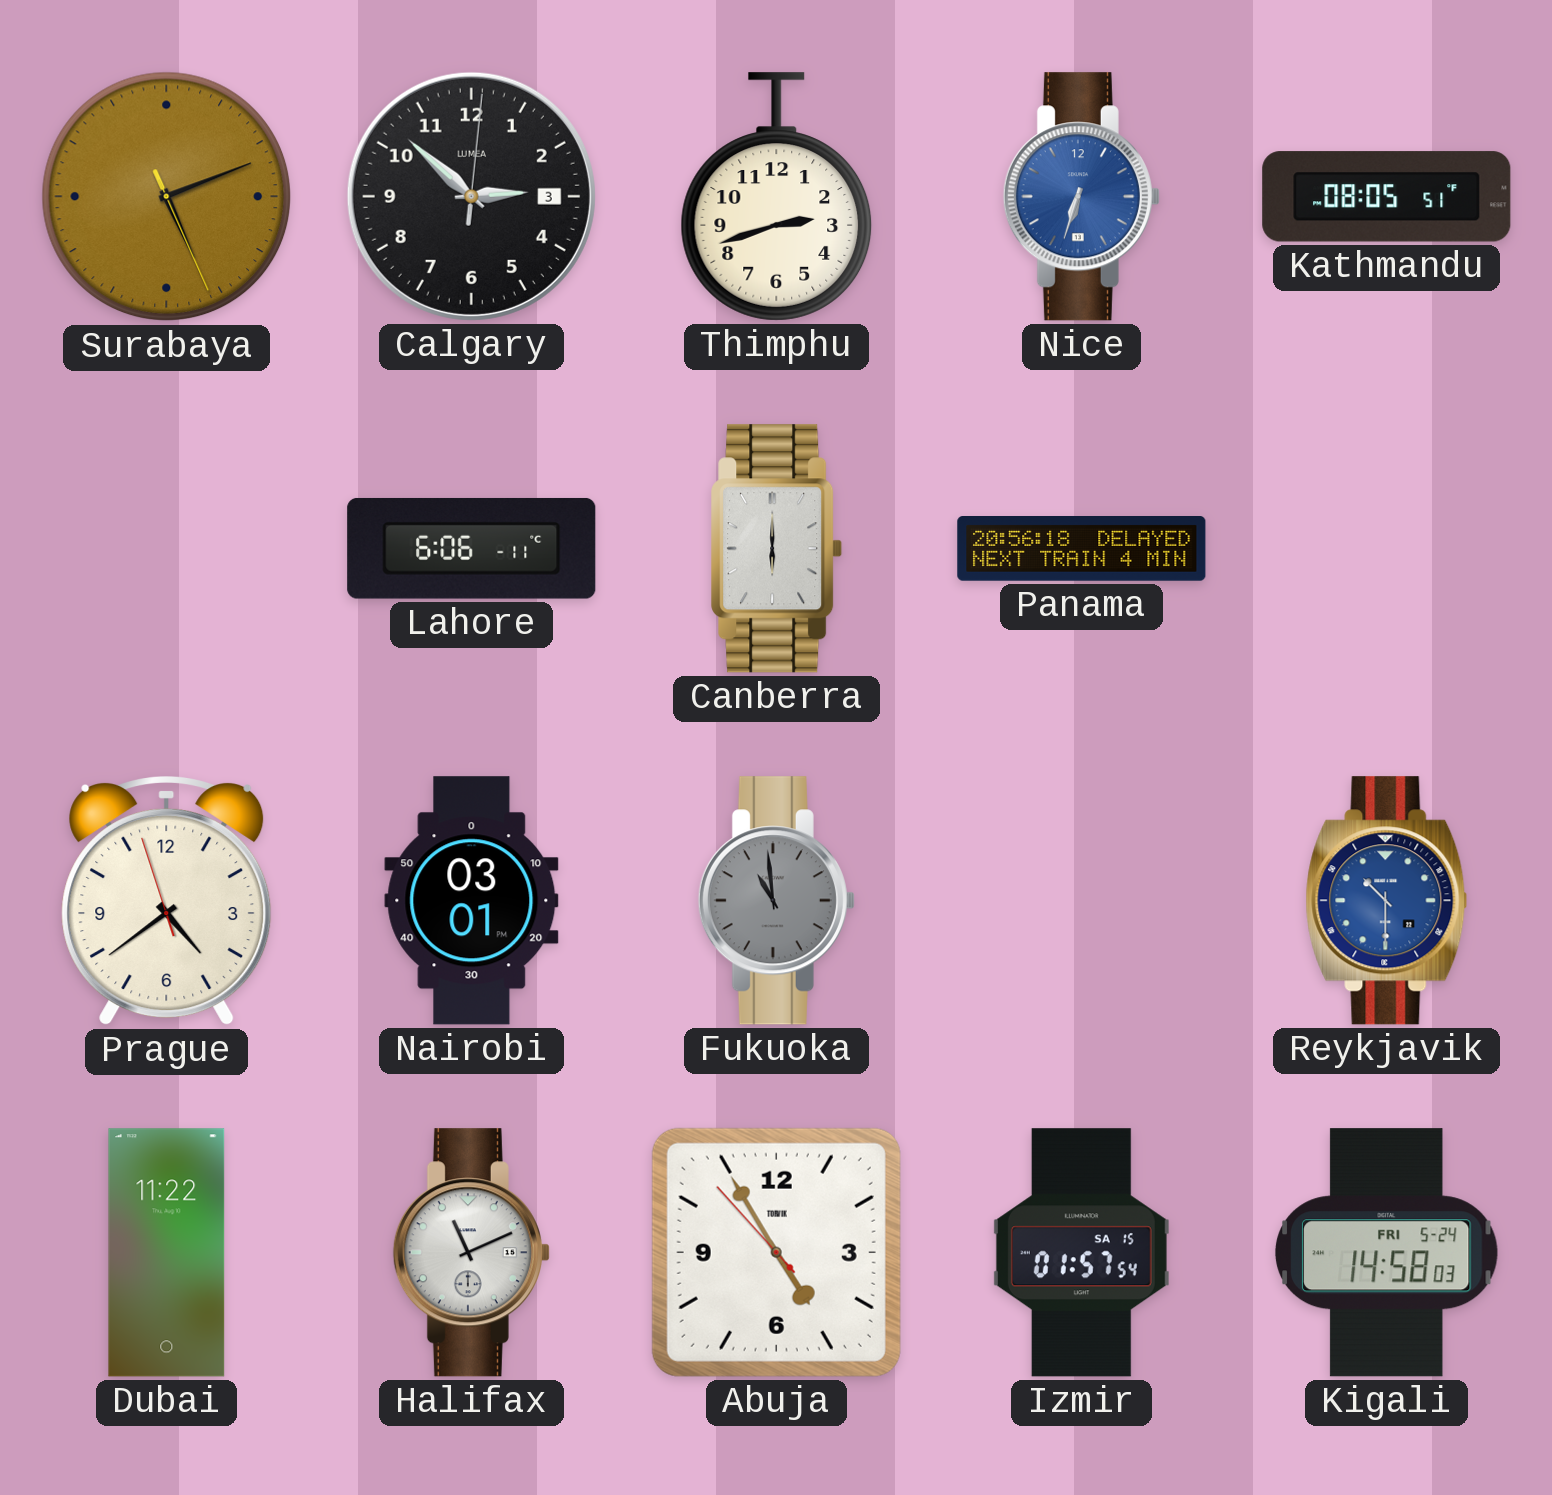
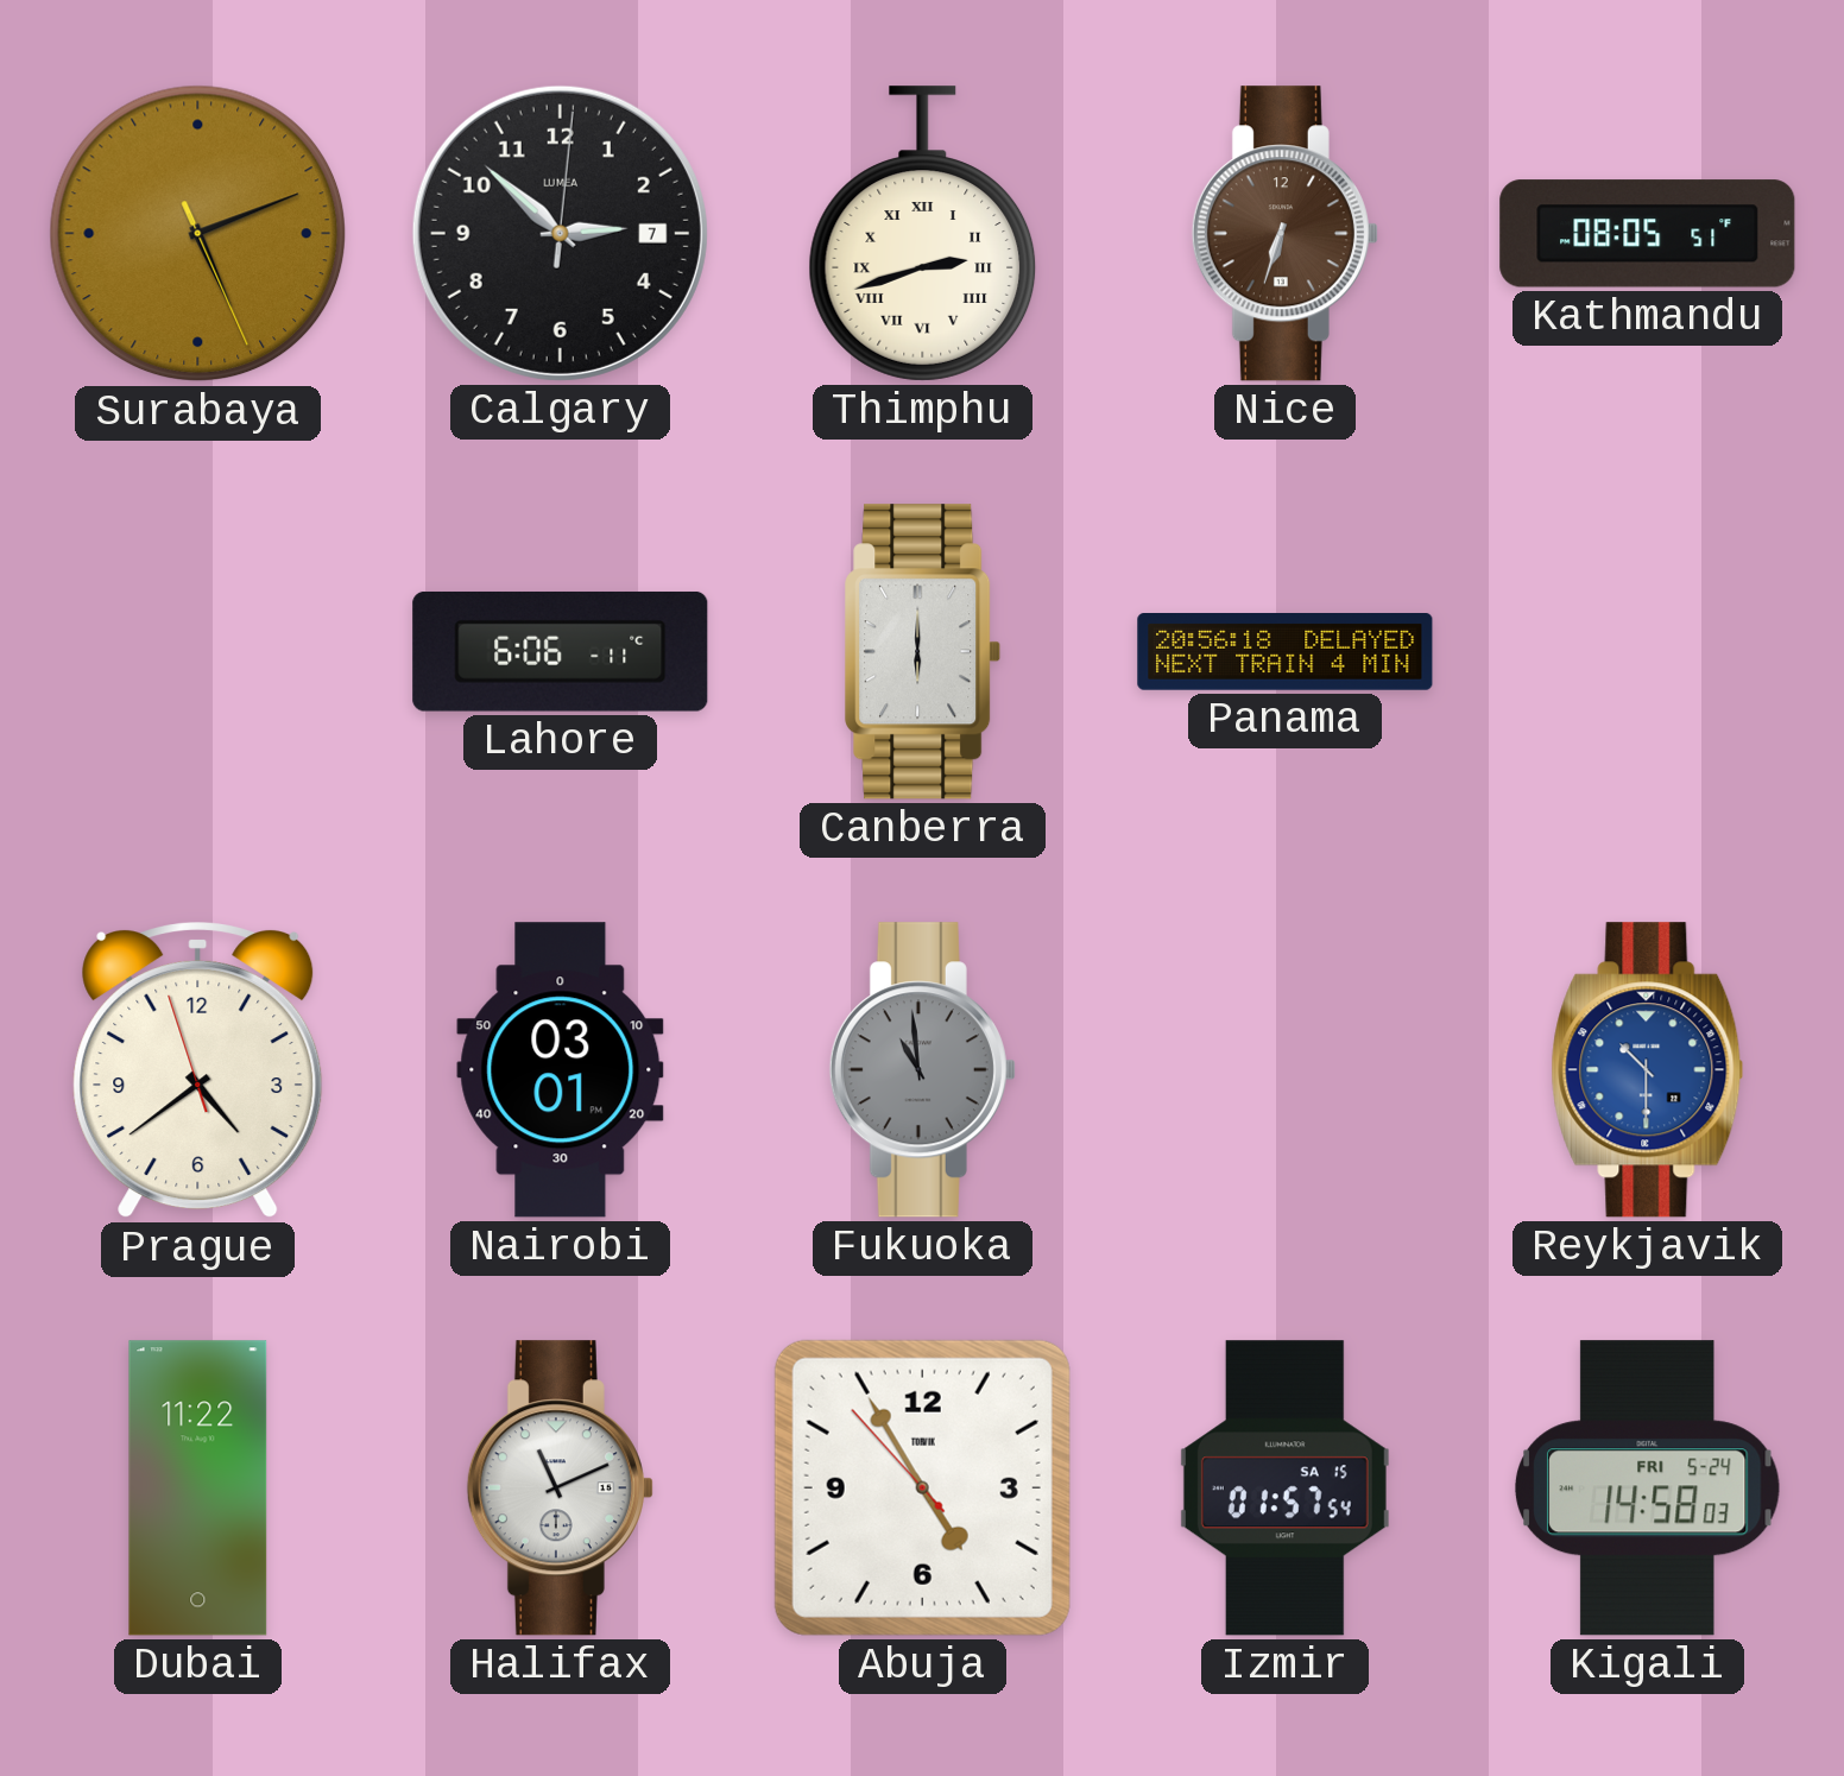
Calgary date: 3 -> 7 (560, 233)
Thimphu numerals: Arabic -> Roman (923, 234)
Nice dial: blue -> brown (1284, 234)
